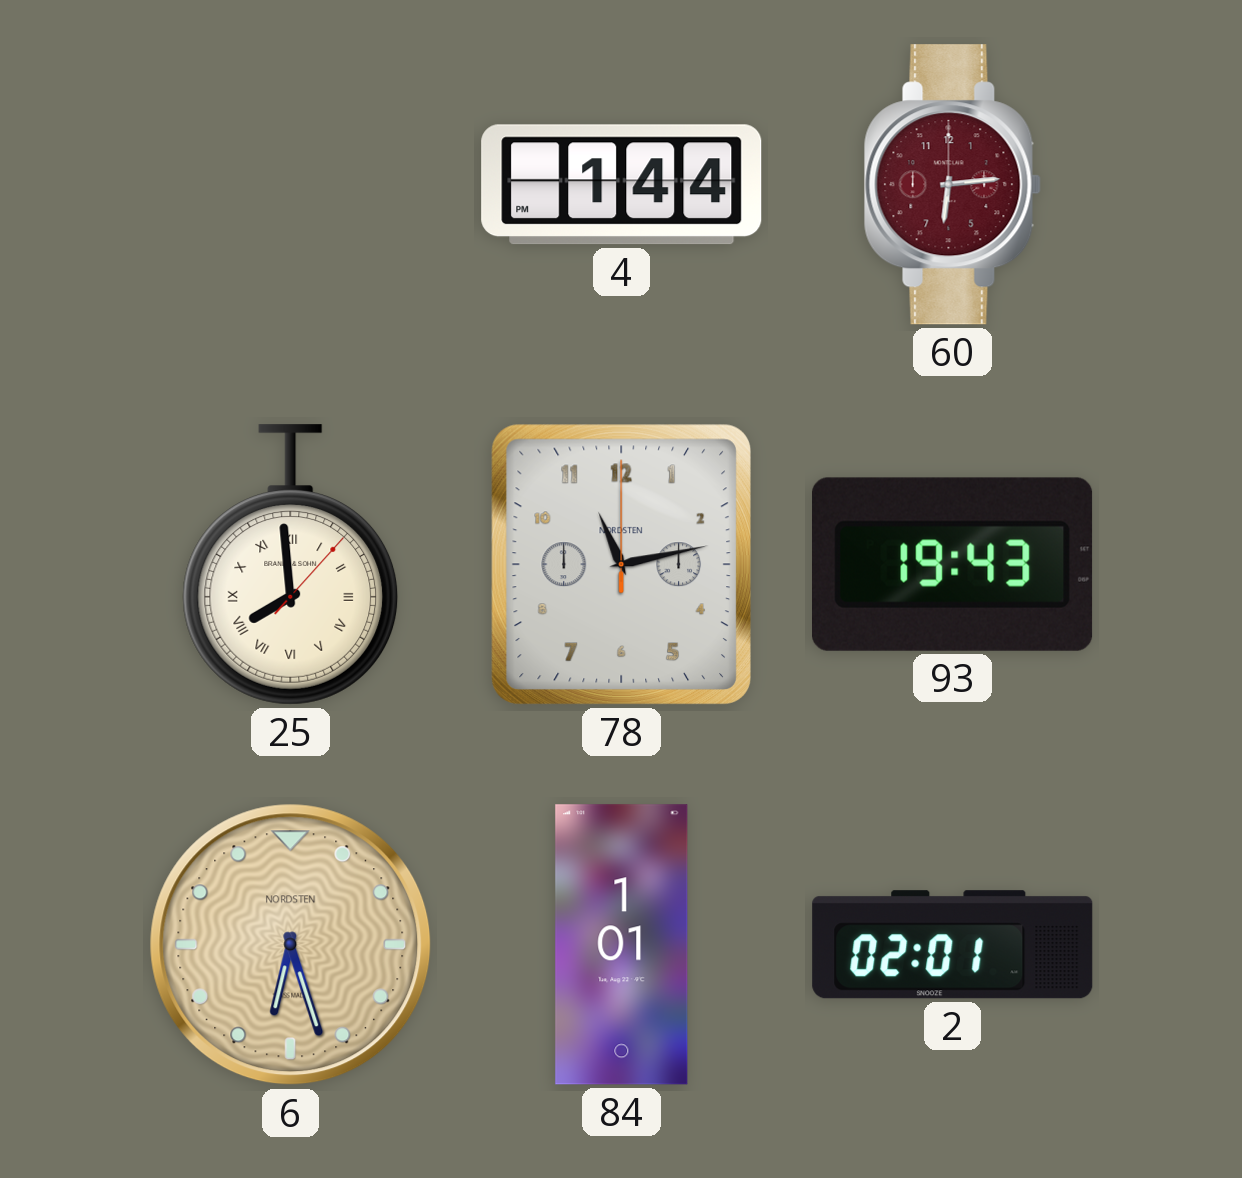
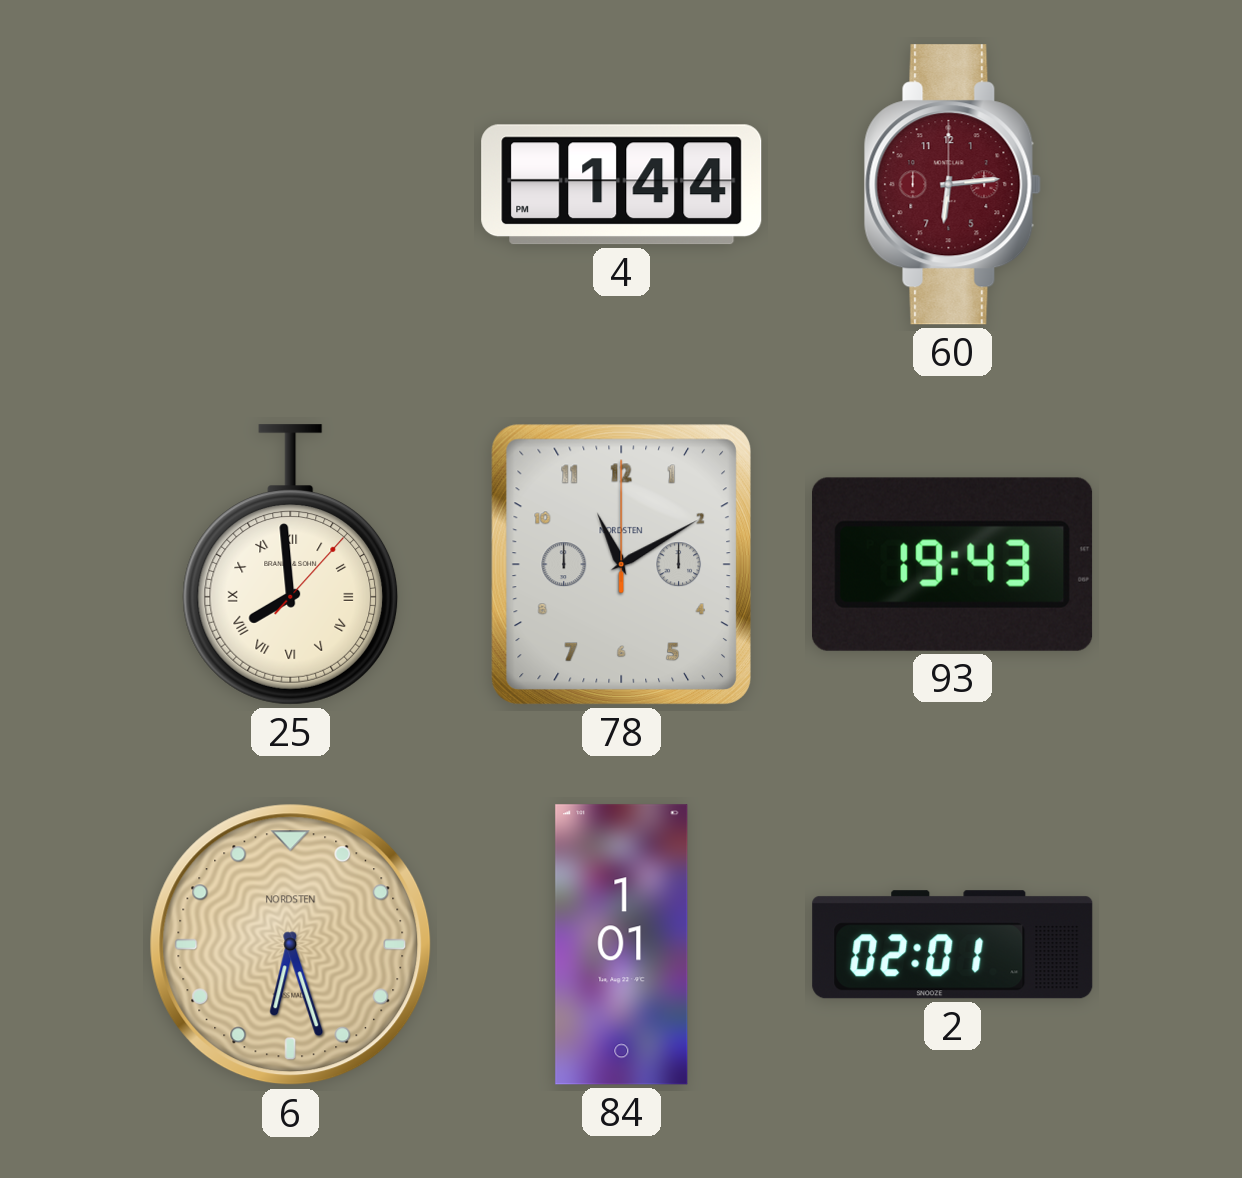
78: 11:13 -> 11:10 (621, 564)
